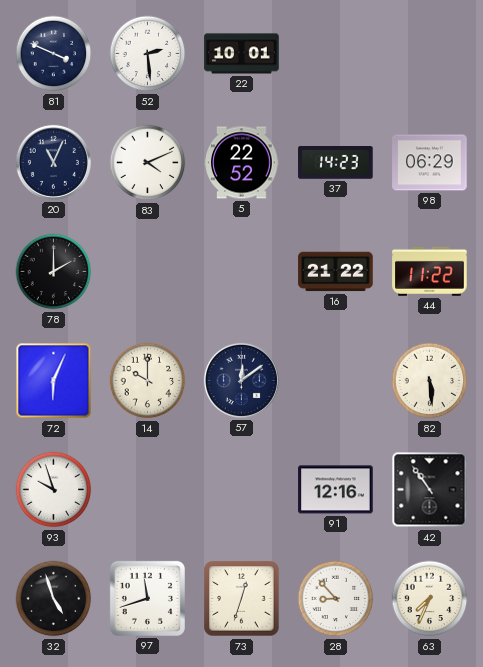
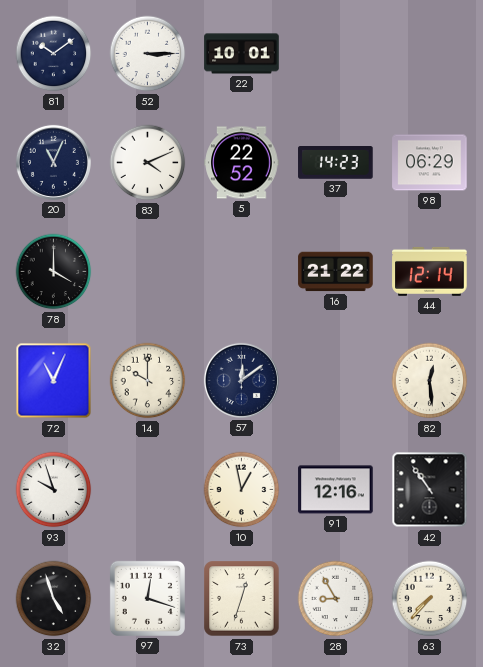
81: 3:49 -> 10:09 (54, 54)
52: 2:29 -> 3:15 (148, 54)
78: 2:00 -> 4:00 (54, 272)
44: 11:22 -> 12:14 (430, 271)
72: 6:04 -> 11:04 (54, 381)
82: 5:29 -> 12:29 (430, 381)
10: none -> 12:58 (242, 490)
97: 11:42 -> 12:18 (147, 598)
28: 8:53 -> 8:55 (336, 599)
63: 7:34 -> 7:37 (430, 599)
